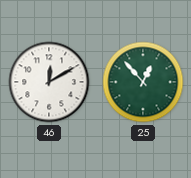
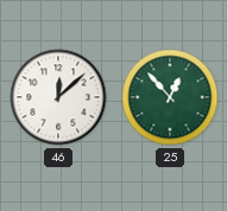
46: 12:10 -> 12:08 (58, 97)
